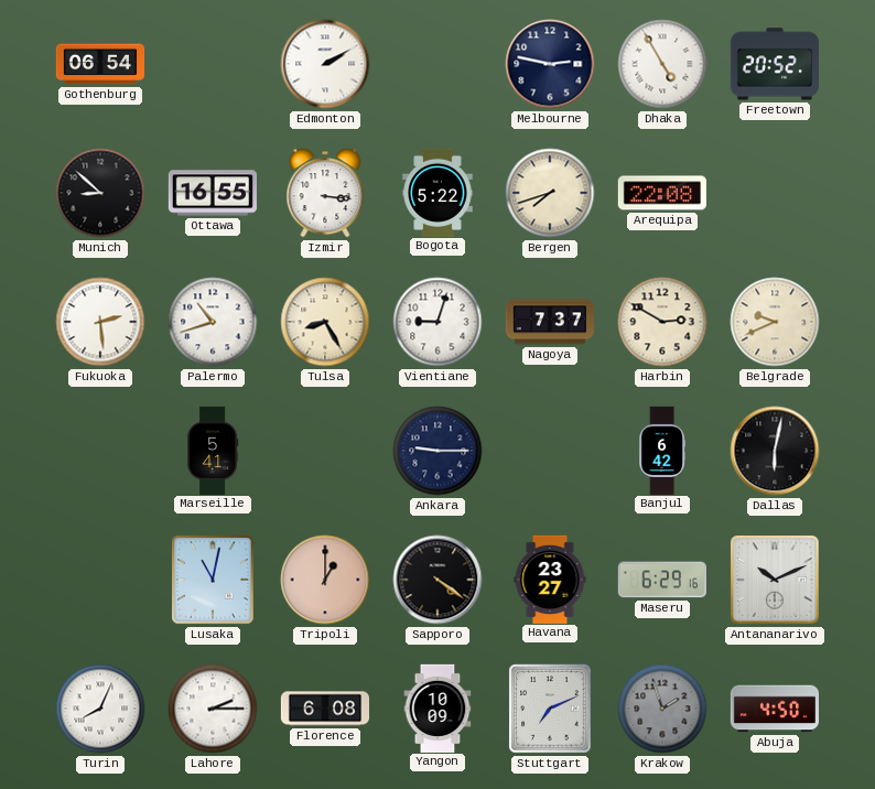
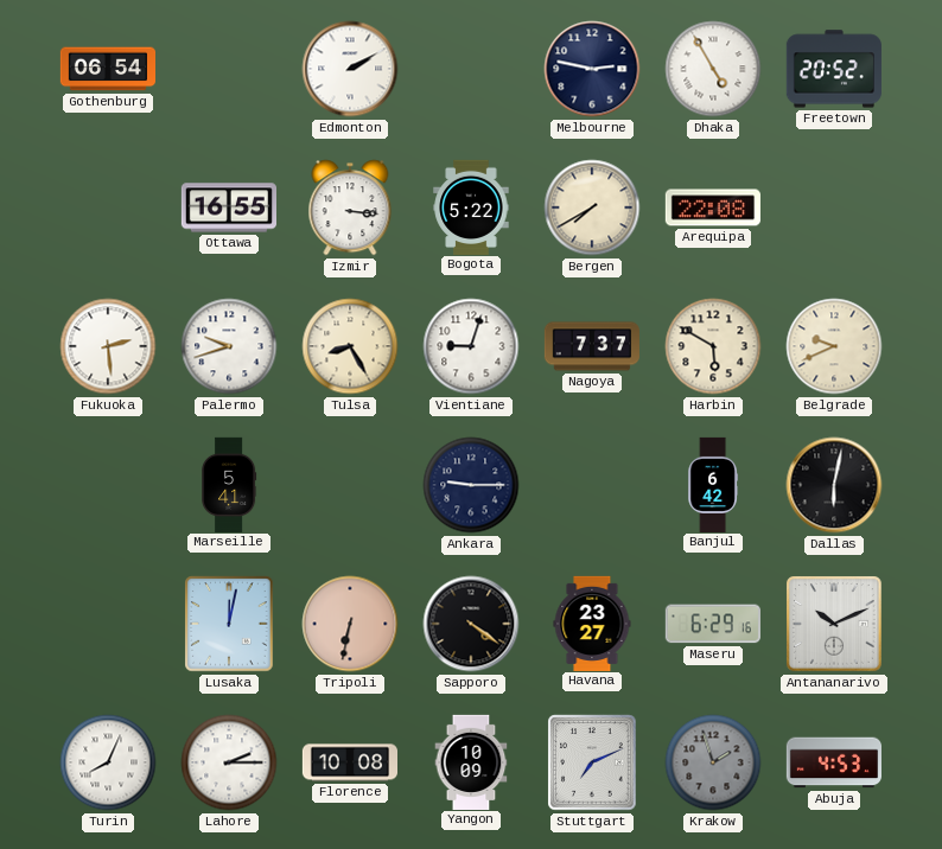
Munich: 8:52 -> none (100, 193)
Bergen: 7:42 -> 7:40 (592, 208)
Palermo: 10:42 -> 9:42 (229, 346)
Harbin: 2:50 -> 5:50 (713, 346)
Lusaka: 11:02 -> 12:02 (229, 624)
Tripoli: 1:00 -> 6:32 (350, 624)
Florence: 6:08 -> 10:08 (349, 762)
Abuja: 4:50 -> 4:53 (833, 762)
